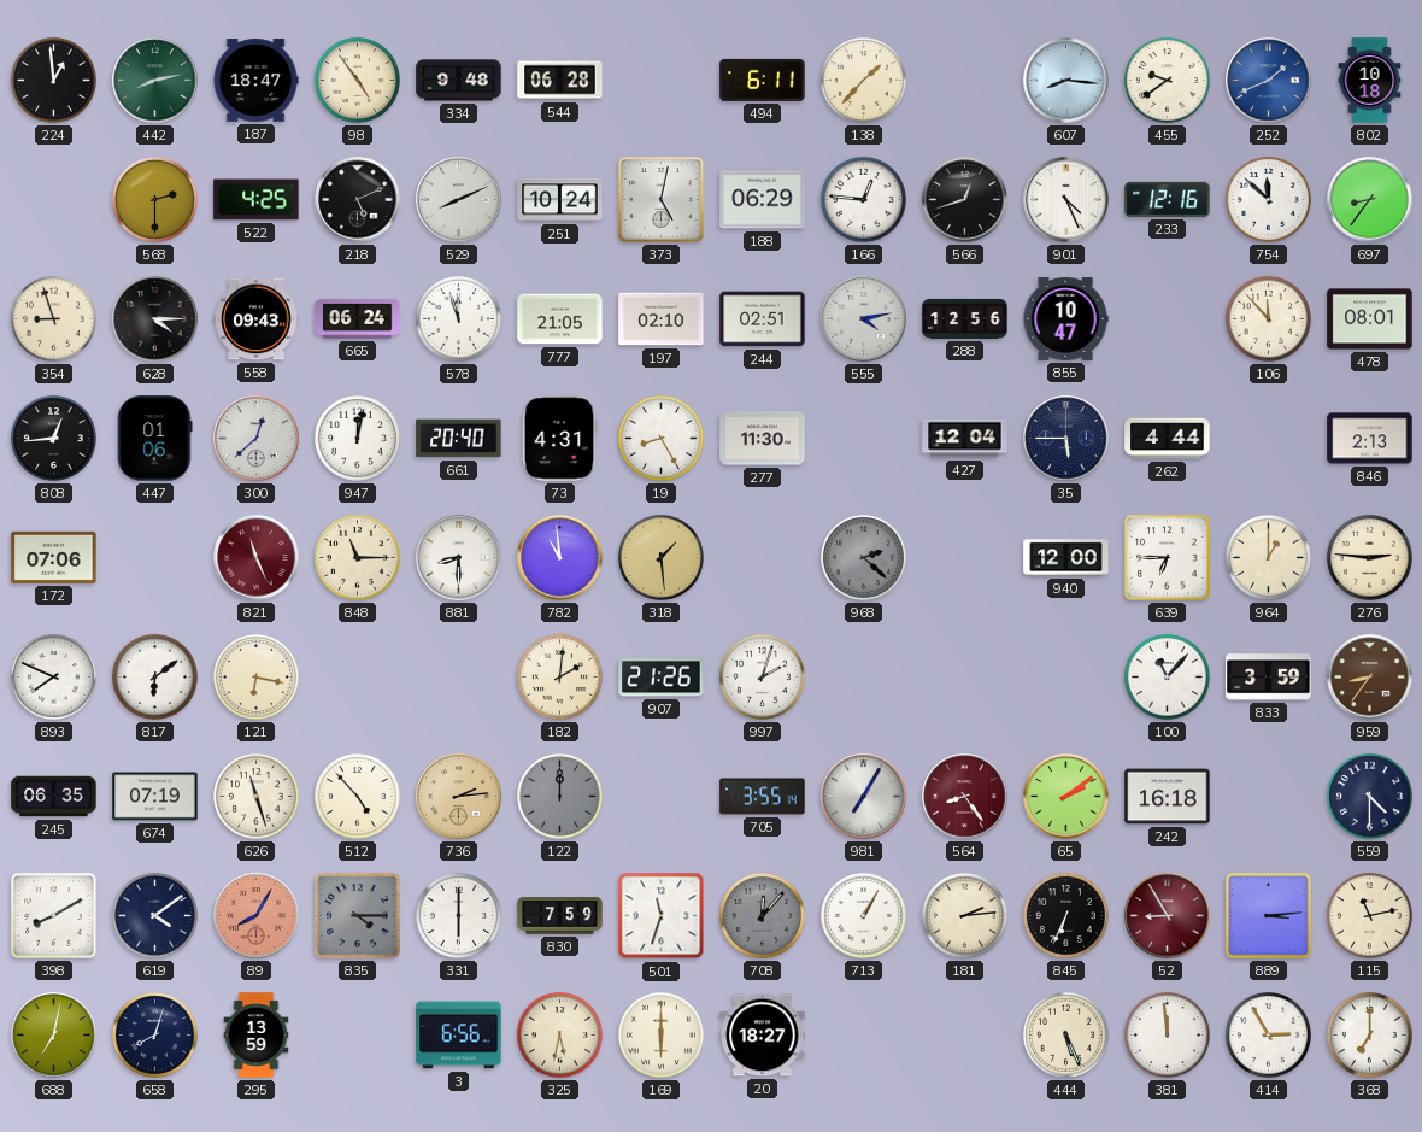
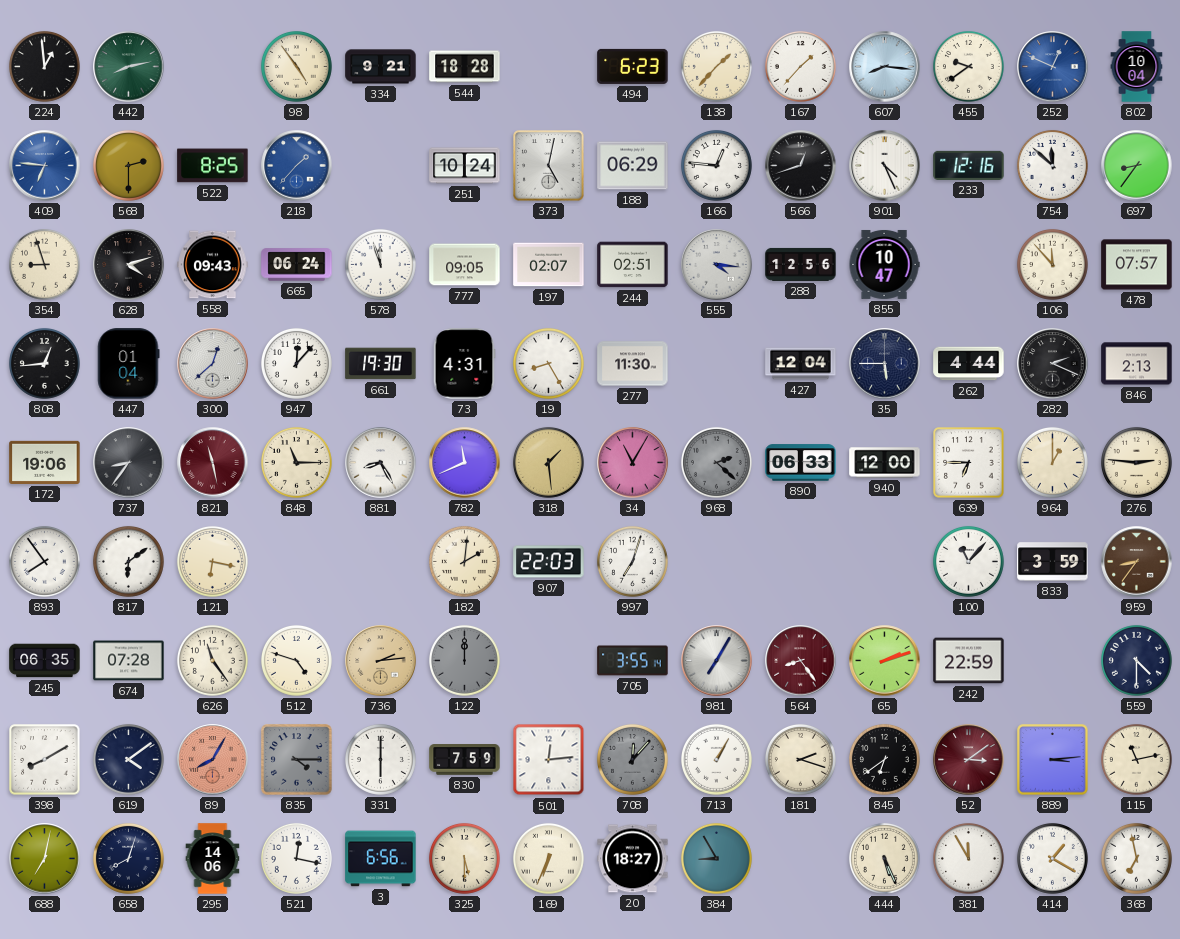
187: 18:47 -> none (255, 81)
334: 9:48 -> 9:21 (381, 67)
544: 06:28 -> 18:28 (465, 67)
494: 6:11 -> 6:23 (633, 66)
167: none -> 1:37 (800, 66)
252: 1:41 -> 12:49 (1053, 67)
802: 10:18 -> 10:04 (1137, 67)
409: none -> 6:46 (45, 166)
522: 4:25 -> 8:25 (213, 166)
218: 5:11 -> 1:37 (297, 166)
218 dial: black -> blue (297, 166)
529: 8:11 -> none (459, 200)
628: 4:15 -> 4:12 (129, 265)
777: 21:05 -> 09:05 (465, 265)
197: 02:10 -> 02:07 (549, 265)
555: 4:13 -> 4:16 (717, 265)
478: 08:01 -> 07:57 (1137, 265)
447: 01:06 -> 01:04 (129, 364)
947: 12:02 -> 12:07 (296, 363)
661: 20:40 -> 19:30 (381, 364)
282: none -> 2:19 (1053, 364)
172: 07:06 -> 19:06 (45, 462)
737: none -> 8:36 (129, 463)
821: 11:26 -> 11:28 (213, 463)
881: 8:30 -> 8:25 (381, 463)
782: 10:59 -> 11:41 (465, 463)
34: none -> 11:05 (633, 463)
890: none -> 06:33 (801, 463)
893: 7:49 -> 7:54 (44, 561)
907: 21:26 -> 22:03 (549, 562)
997: 2:03 -> 7:03 (632, 561)
674: 07:19 -> 07:28 (129, 661)
626: 11:27 -> 11:24 (212, 660)
512: 4:53 -> 4:48 (296, 660)
65: 2:09 -> 2:12 (885, 661)
242: 16:18 -> 22:59 (969, 661)
501: 11:33 -> 12:14 (549, 760)
181: 2:14 -> 2:18 (800, 759)
845: 6:34 -> 6:39 (884, 759)
52: 8:55 -> 3:09 (969, 760)
295: 13:59 -> 14:06 (213, 859)
521: none -> 12:17 (296, 858)
325: 5:32 -> 5:30 (464, 858)
169: 6:00 -> 6:34 (548, 858)
384: none -> 8:55 (716, 858)
381: 11:59 -> 11:55 (968, 858)
414: 2:55 -> 1:20 (1052, 858)
368: 7:00 -> 6:58 (1136, 858)
